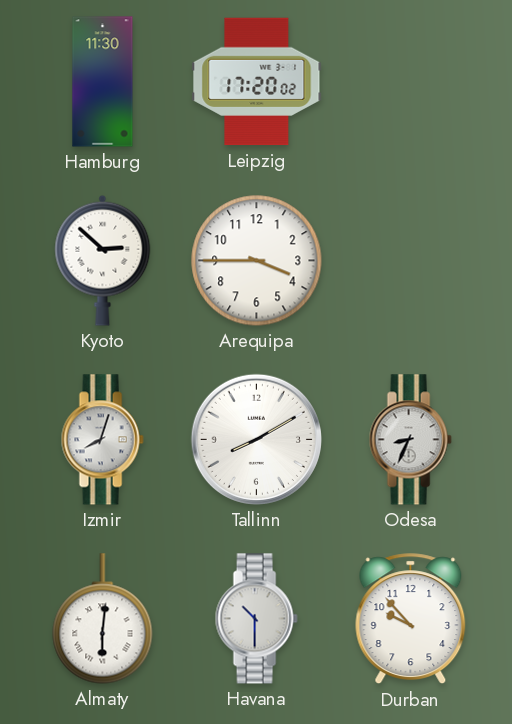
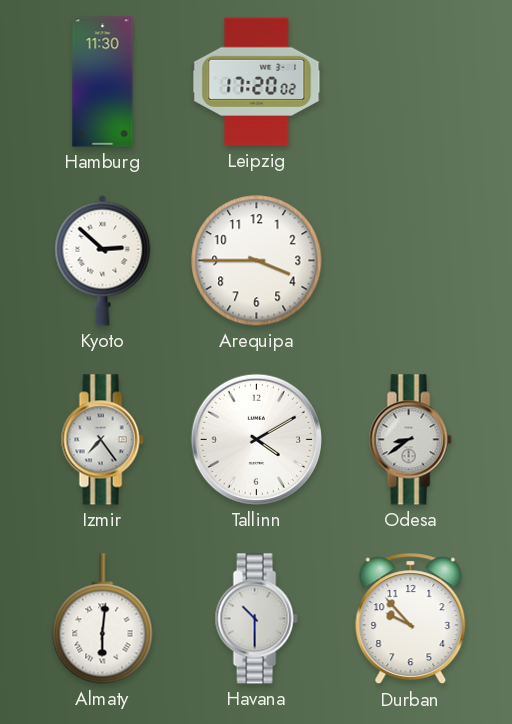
Izmir: 8:03 -> 7:24 (102, 440)
Tallinn: 8:10 -> 4:10 (256, 439)
Odesa: 8:34 -> 8:39 (410, 440)
